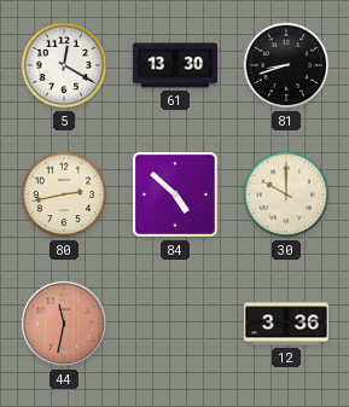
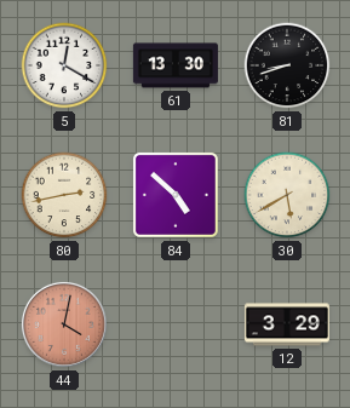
30: 10:00 -> 5:40 (287, 195)
44: 11:32 -> 4:02 (64, 324)
12: 3:36 -> 3:29 (287, 324)
